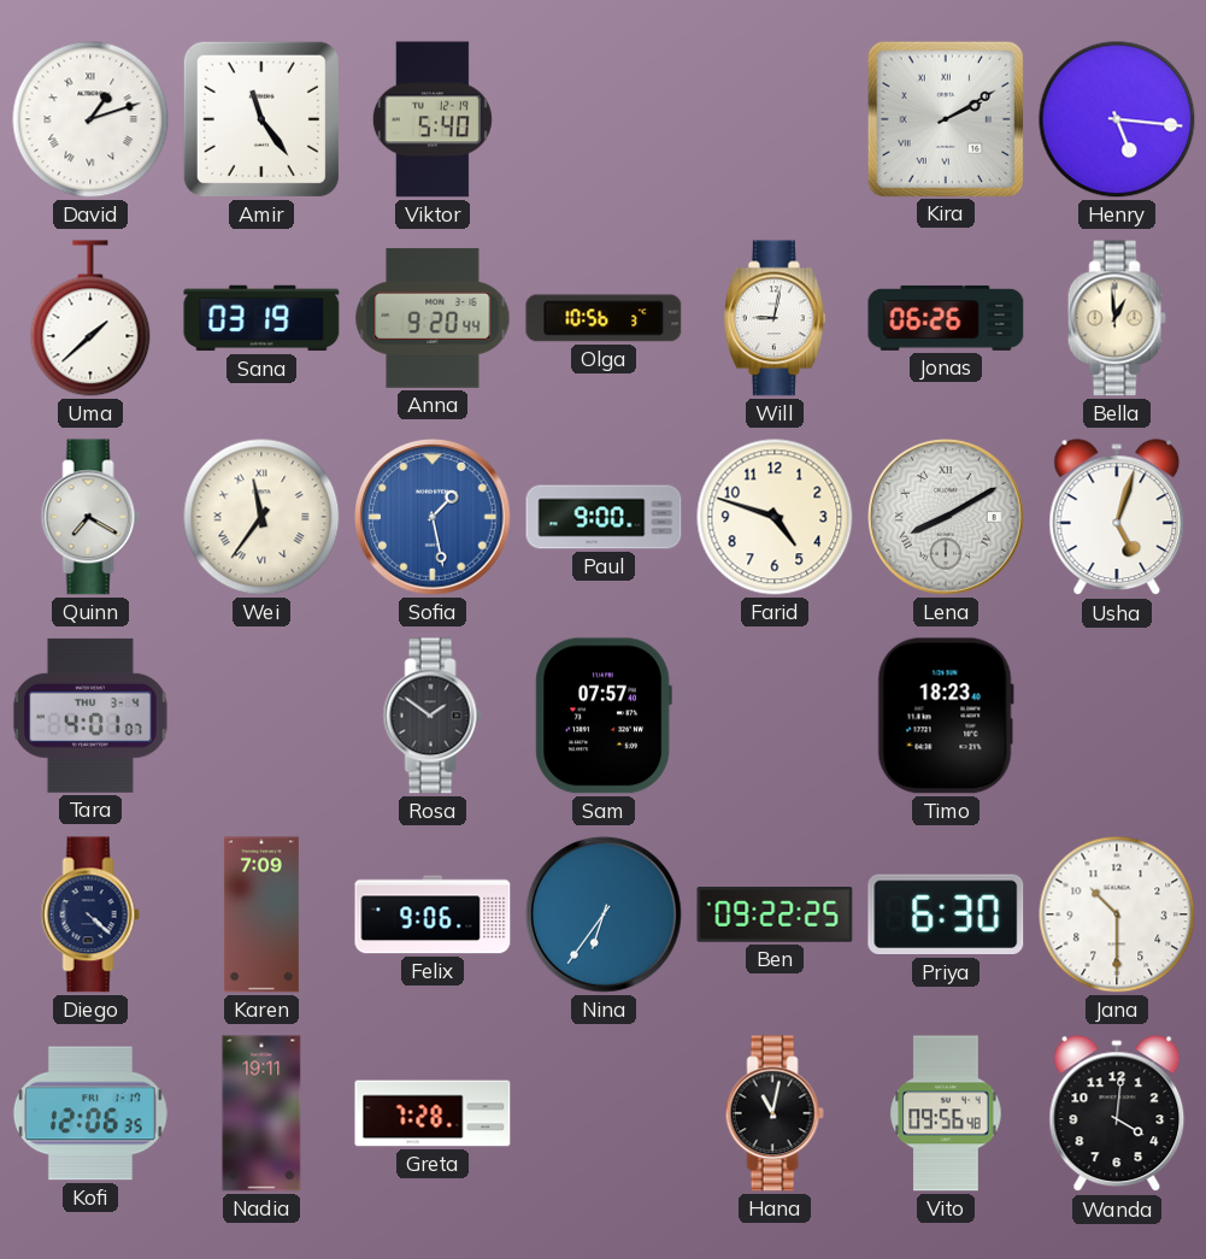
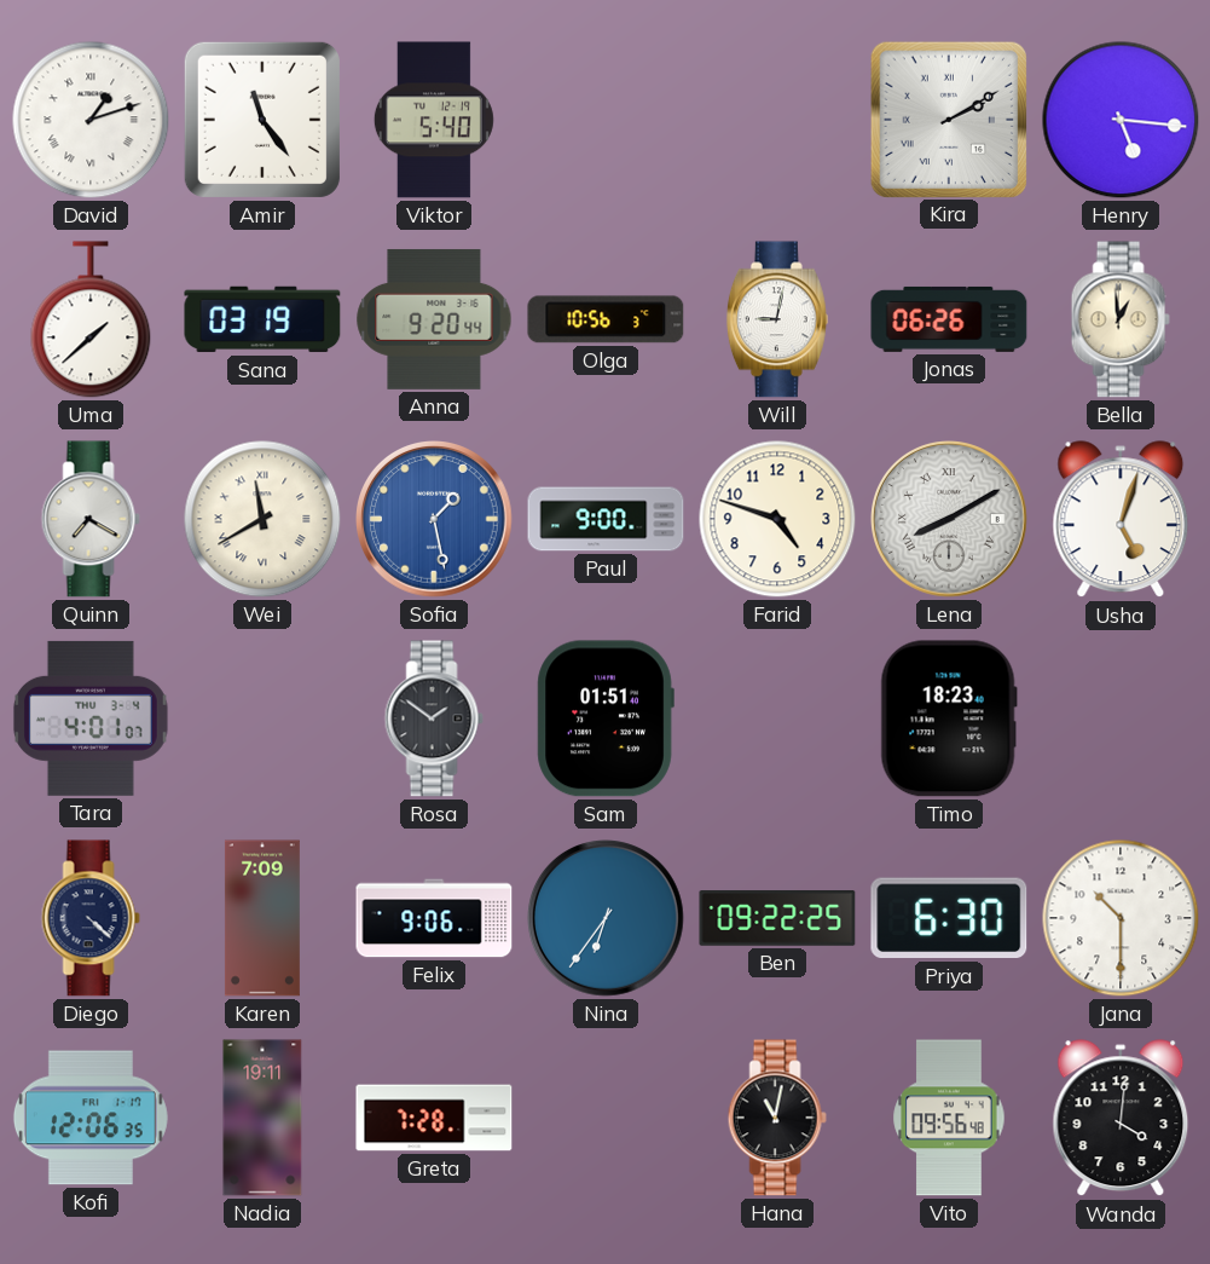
Wei: 11:36 -> 11:40 (262, 519)
Sam: 07:57 -> 01:51 (606, 718)
